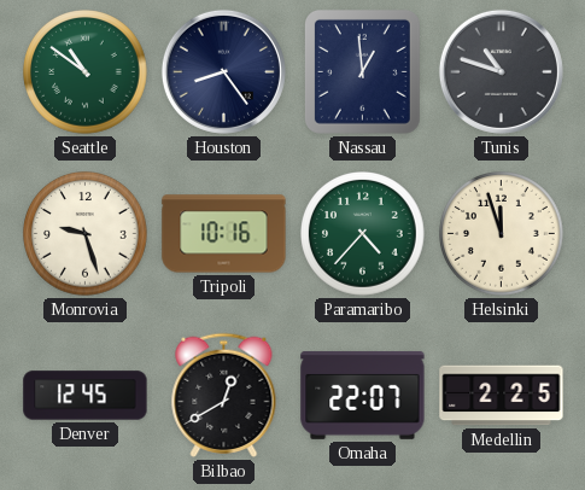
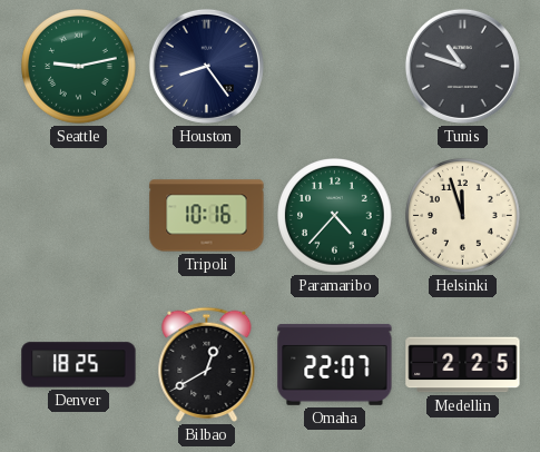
Seattle: 10:51 -> 9:13 (79, 67)
Nassau: 12:59 -> none (362, 71)
Monrovia: 9:27 -> none (86, 234)
Denver: 12:45 -> 18:25 (79, 365)
